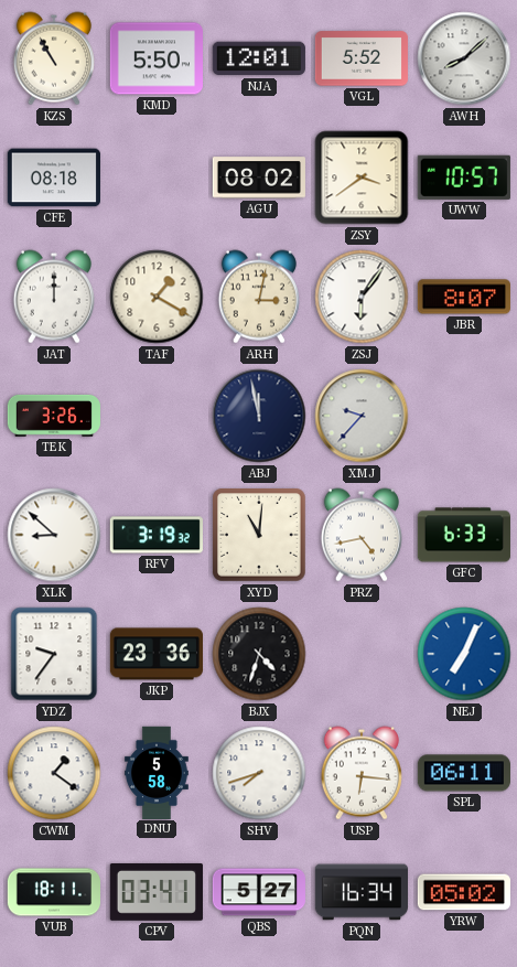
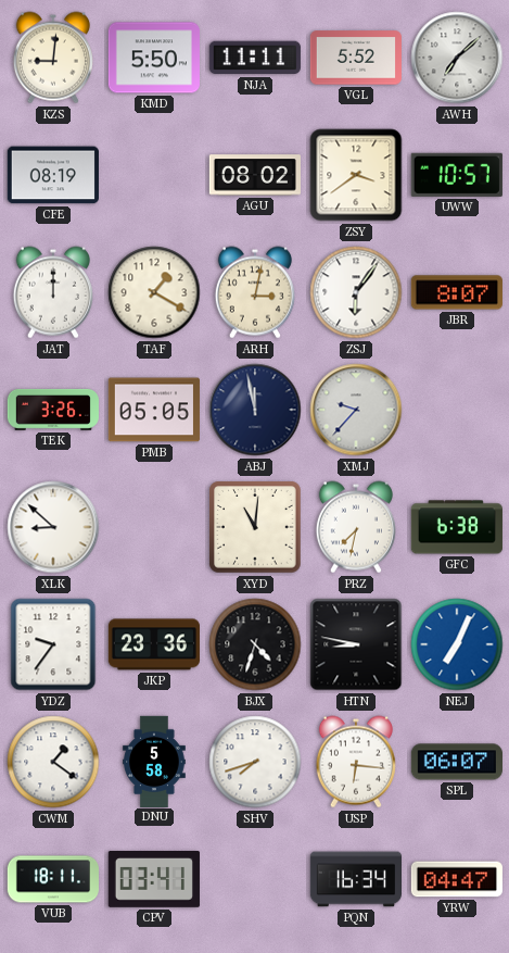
KZS: 10:55 -> 9:01 (53, 58)
NJA: 12:01 -> 11:11 (255, 58)
AWH: 8:08 -> 7:08 (457, 58)
CFE: 08:18 -> 08:19 (53, 175)
PMB: none -> 05:05 (154, 410)
RFV: 3:19 -> none (157, 535)
PRZ: 4:43 -> 7:32 (356, 527)
GFC: 6:33 -> 6:38 (457, 527)
HTN: none -> 8:47 (356, 644)
SPL: 06:11 -> 06:07 (456, 762)
QBS: 5:27 -> none (259, 892)
YRW: 05:02 -> 04:47 (456, 879)
